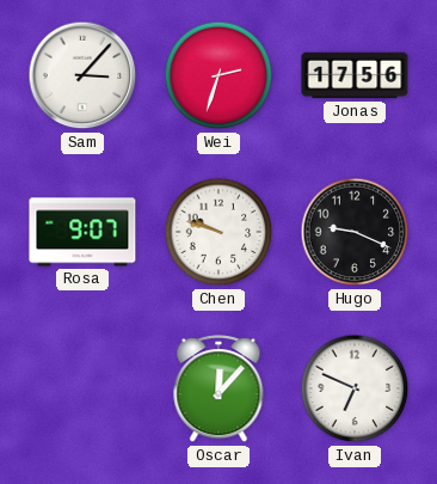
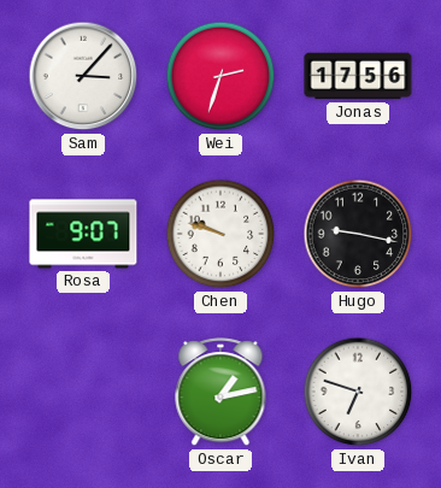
Hugo: 9:19 -> 9:17 (358, 234)
Oscar: 12:07 -> 1:13 (220, 393)
Ivan: 6:49 -> 6:48 (358, 392)
